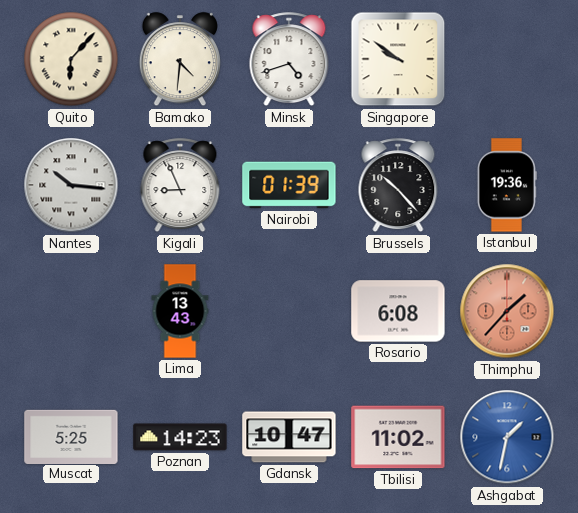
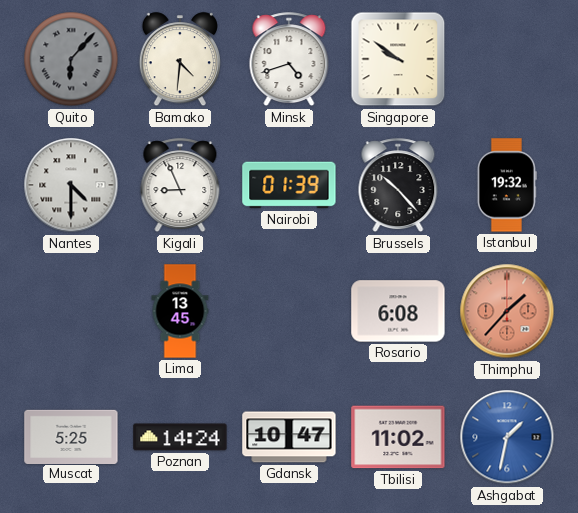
Quito dial: cream -> grey (71, 59)
Nantes: 10:16 -> 4:30 (71, 185)
Istanbul: 19:36 -> 19:32 (507, 185)
Lima: 13:43 -> 13:45 (180, 311)
Poznan: 14:23 -> 14:24 (180, 437)
